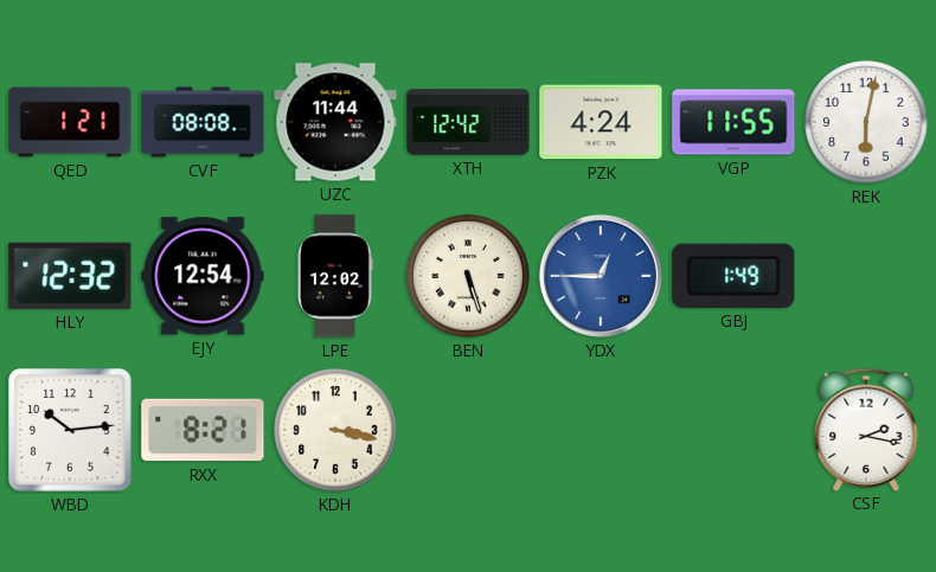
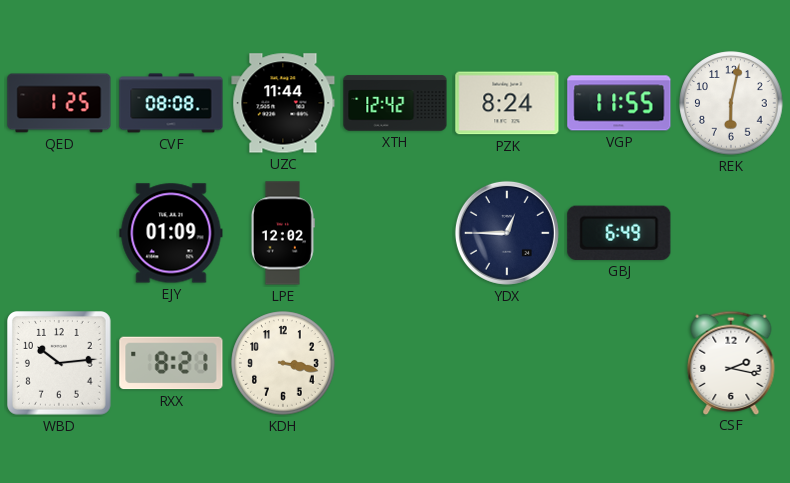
QED: 1:21 -> 1:25 (59, 103)
PZK: 4:24 -> 8:24 (507, 103)
HLY: 12:32 -> none (70, 276)
EJY: 12:54 -> 01:09 (171, 233)
BEN: 5:27 -> none (468, 276)
YDX dial: blue -> navy (507, 233)
GBJ: 1:49 -> 6:49 (619, 233)
